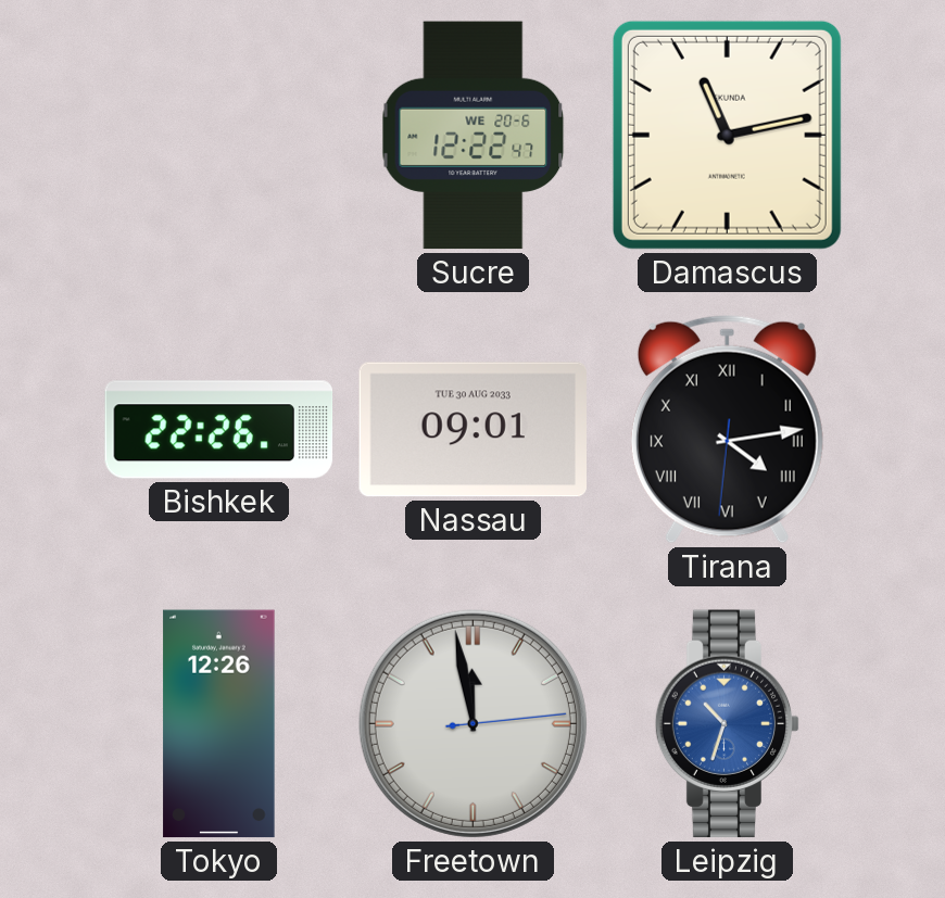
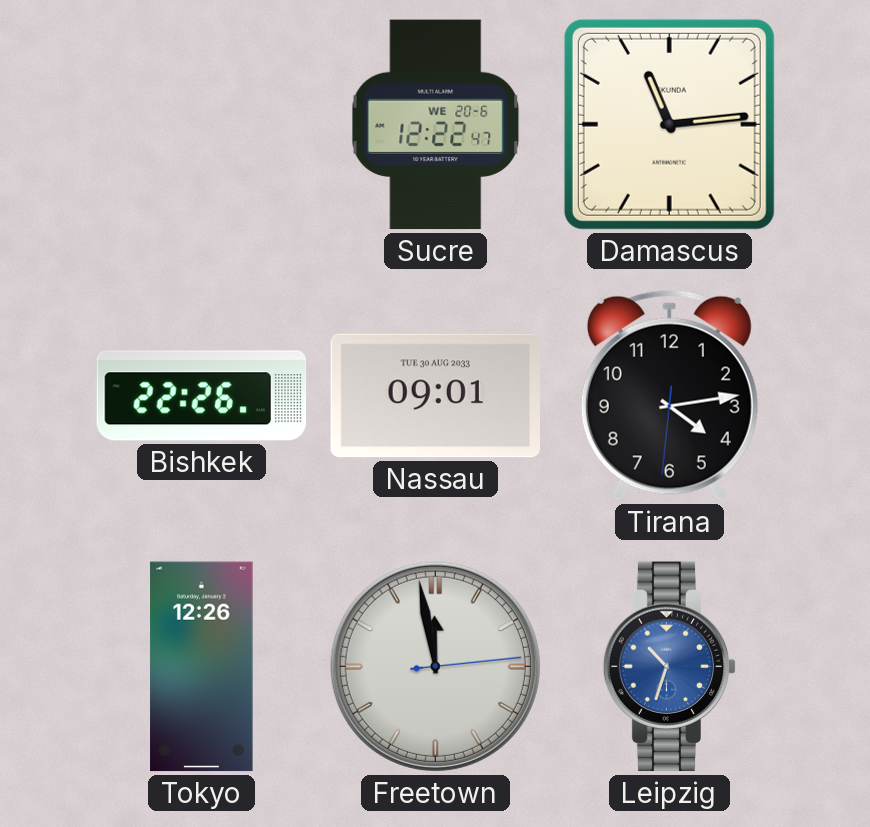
Damascus: 11:13 -> 11:14 (669, 124)
Tirana numerals: Roman -> Arabic (669, 395)
